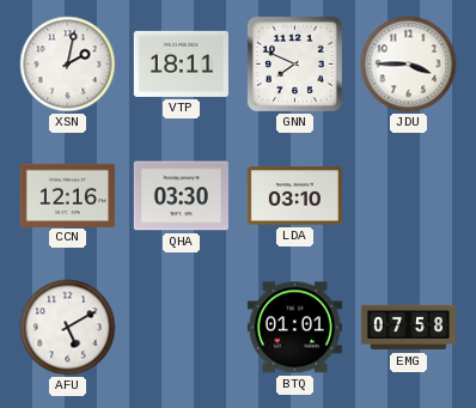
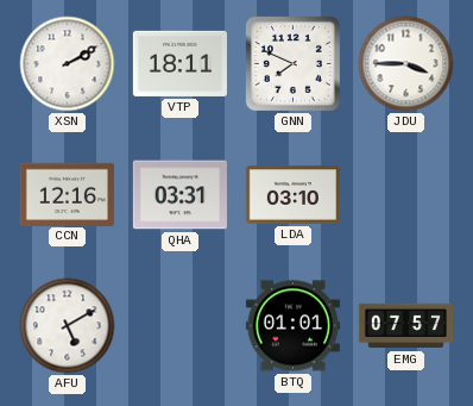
XSN: 2:02 -> 2:10 (68, 64)
QHA: 03:30 -> 03:31 (179, 195)
EMG: 07:58 -> 07:57 (405, 326)
